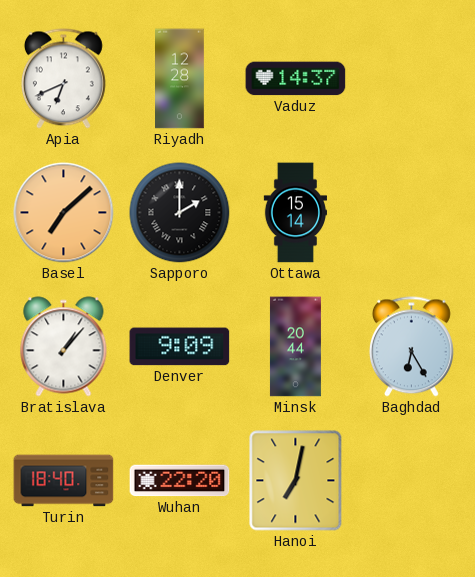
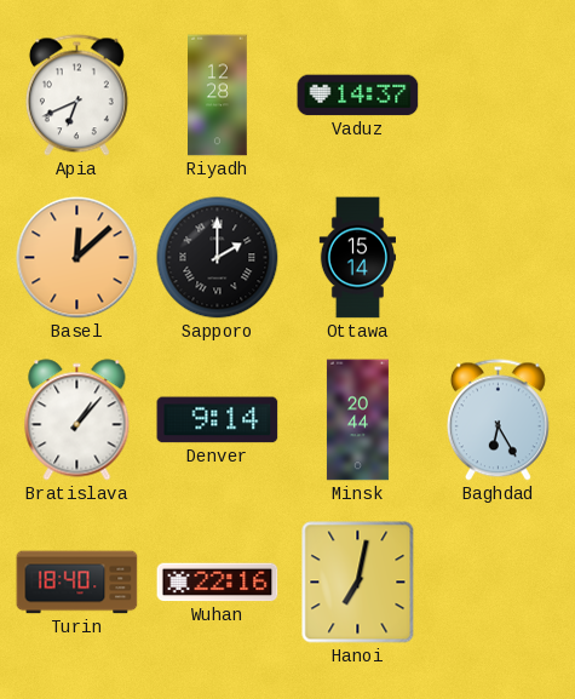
Basel: 7:08 -> 12:08 (77, 258)
Denver: 9:09 -> 9:14 (218, 420)
Wuhan: 22:20 -> 22:16 (218, 583)
